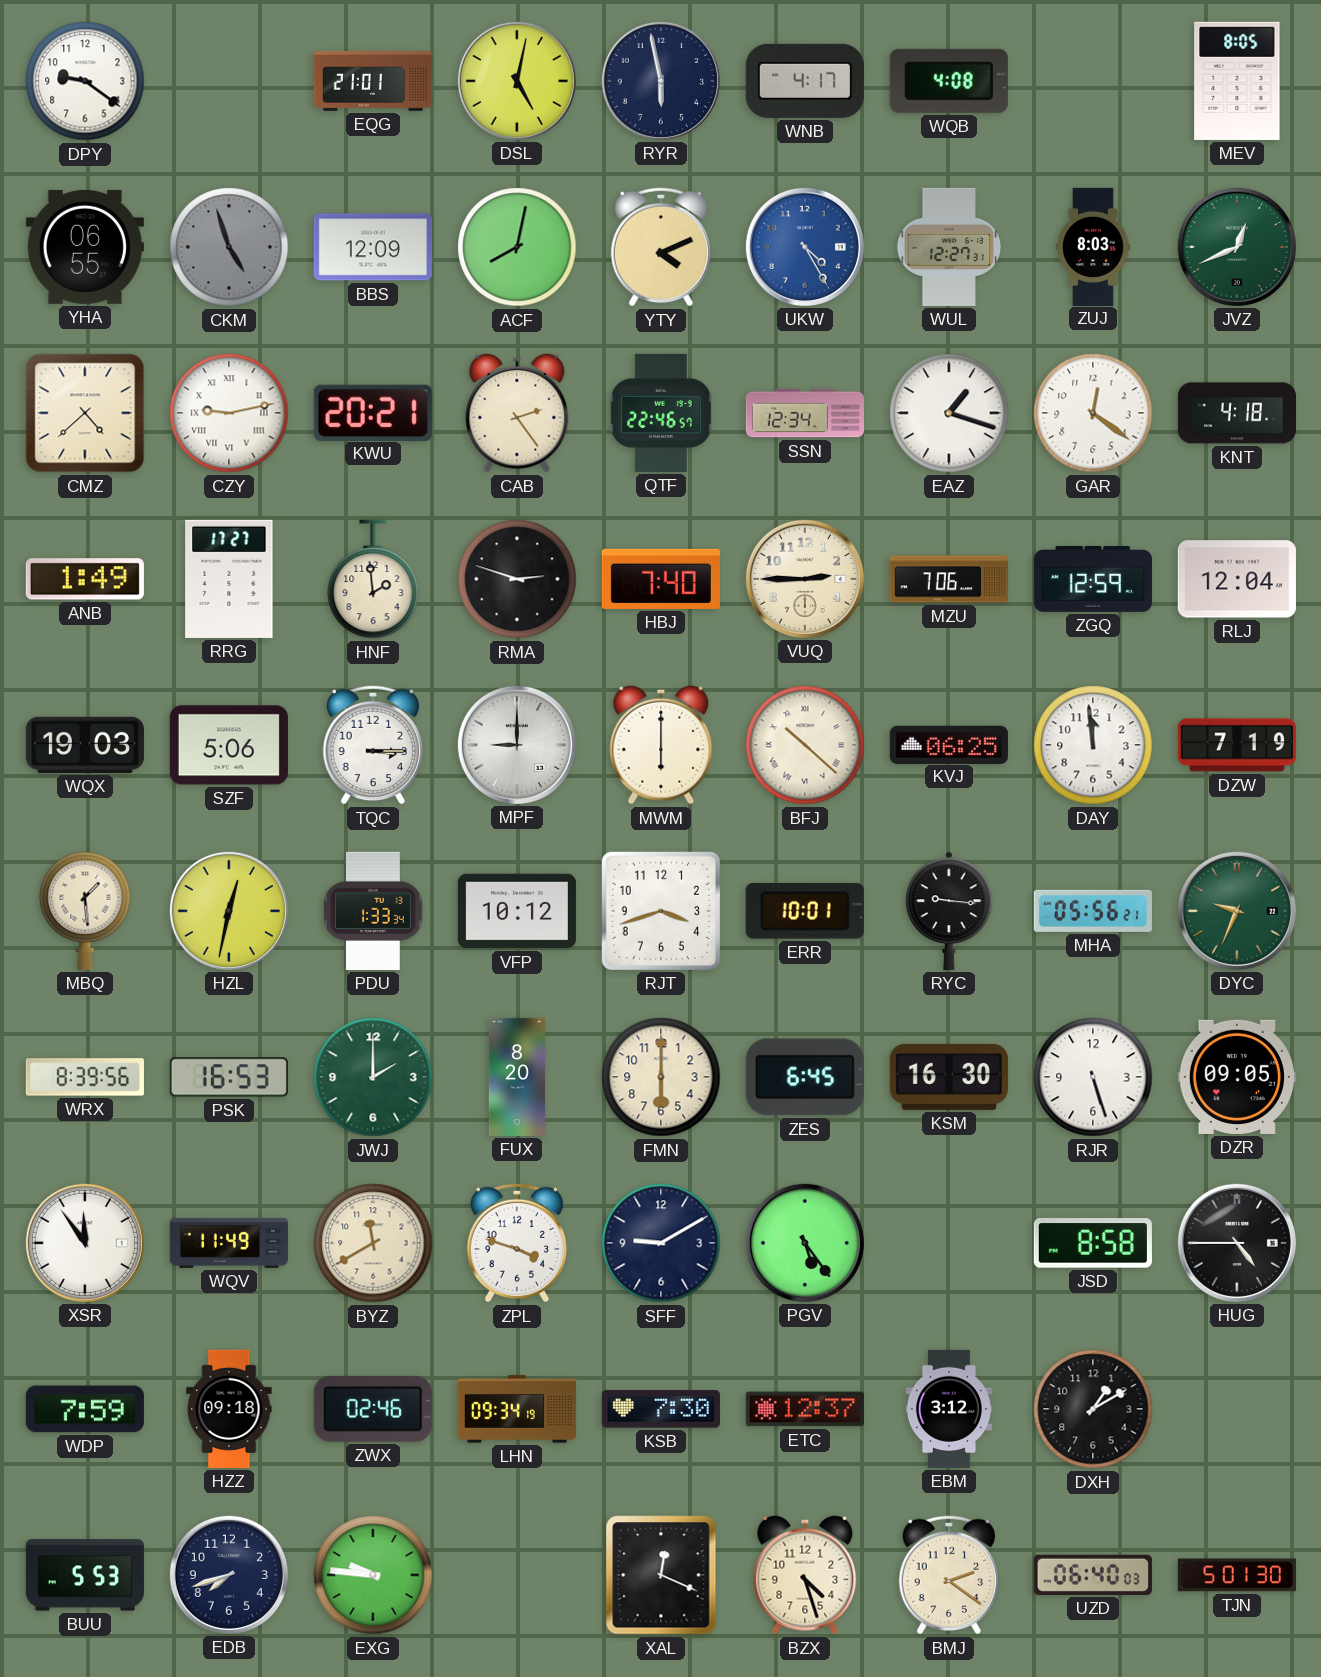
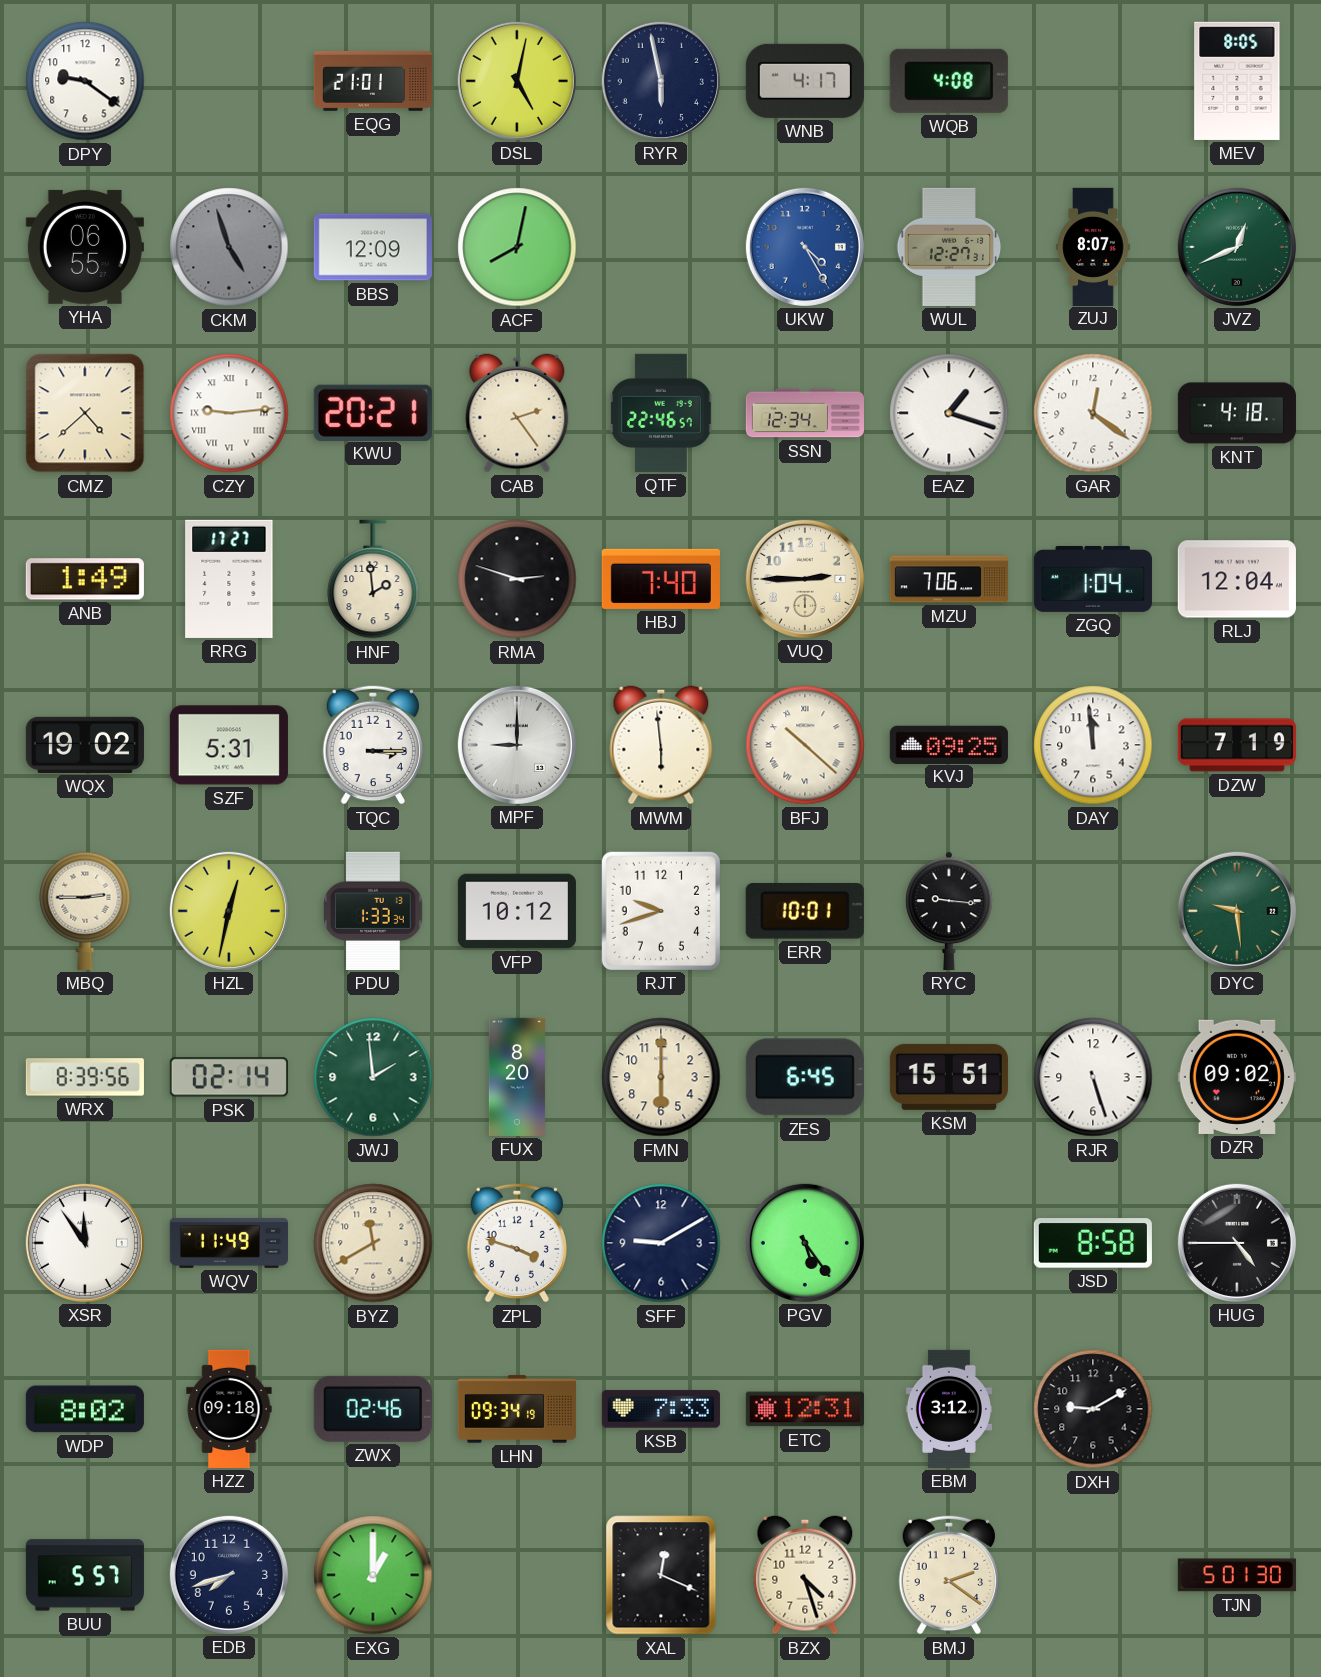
YTY: 4:11 -> none (660, 247)
ZUJ: 8:03 -> 8:07 (1093, 246)
CZY: 9:13 -> 9:14 (229, 413)
ZGQ: 12:59 -> 1:04 (1093, 579)
WQX: 19:03 -> 19:02 (85, 745)
SZF: 5:06 -> 5:31 (229, 745)
MWM: 6:00 -> 5:59 (661, 745)
KVJ: 06:25 -> 09:25 (949, 744)
MBQ: 1:29 -> 2:45 (85, 911)
RJT: 3:42 -> 9:42 (661, 911)
MHA: 05:56 -> none (1093, 911)
DYC: 9:34 -> 9:29 (1237, 911)
PSK: 16:53 -> 02:14 (229, 1077)
JWJ: 2:00 -> 1:59 (373, 1077)
KSM: 16:30 -> 15:51 (949, 1077)
DZR: 09:05 -> 09:02 (1237, 1077)
WDP: 7:59 -> 8:02 (85, 1409)
KSB: 7:30 -> 7:33 (661, 1409)
ETC: 12:37 -> 12:31 (805, 1409)
DXH: 1:10 -> 9:10 (1093, 1409)
BUU: 5:53 -> 5:57 (85, 1575)
EXG: 9:46 -> 1:00 (373, 1575)
UZD: 06:40 -> none (1093, 1575)
